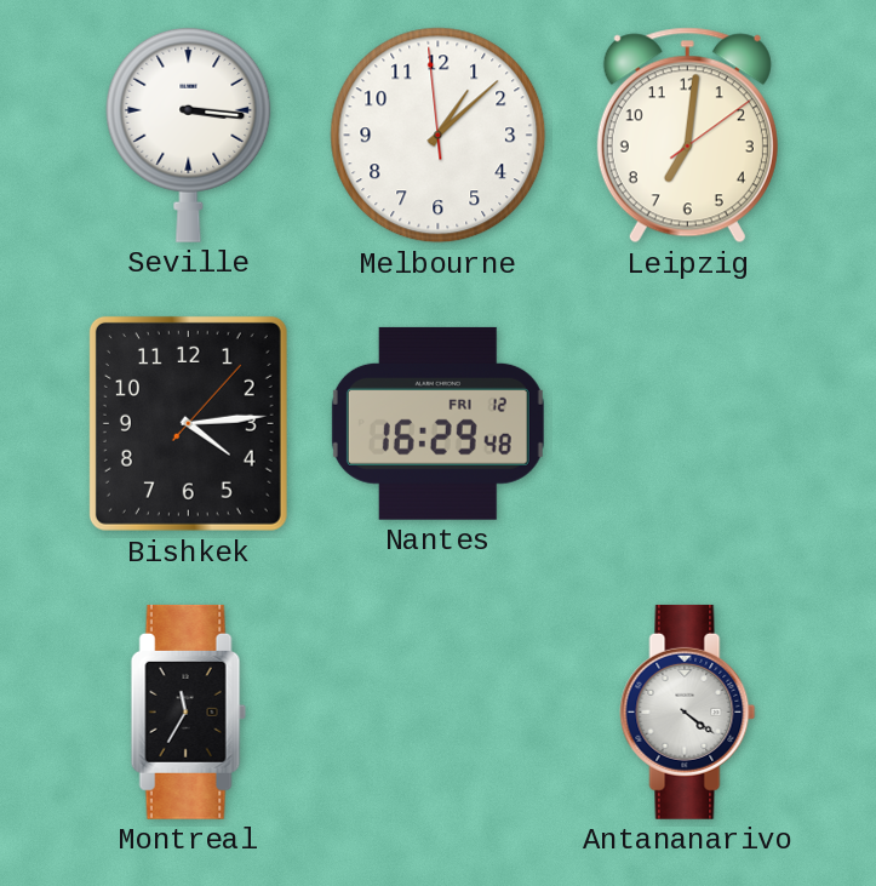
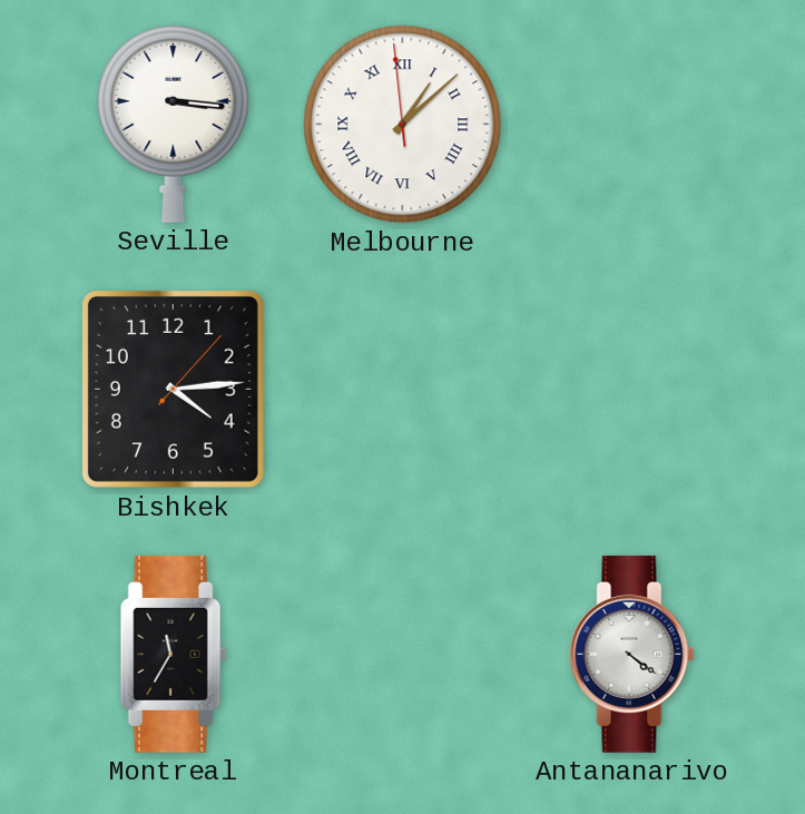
Melbourne numerals: Arabic -> Roman (403, 125)
Leipzig: 7:01 -> none (687, 136)
Nantes: 16:29 -> none (437, 423)
